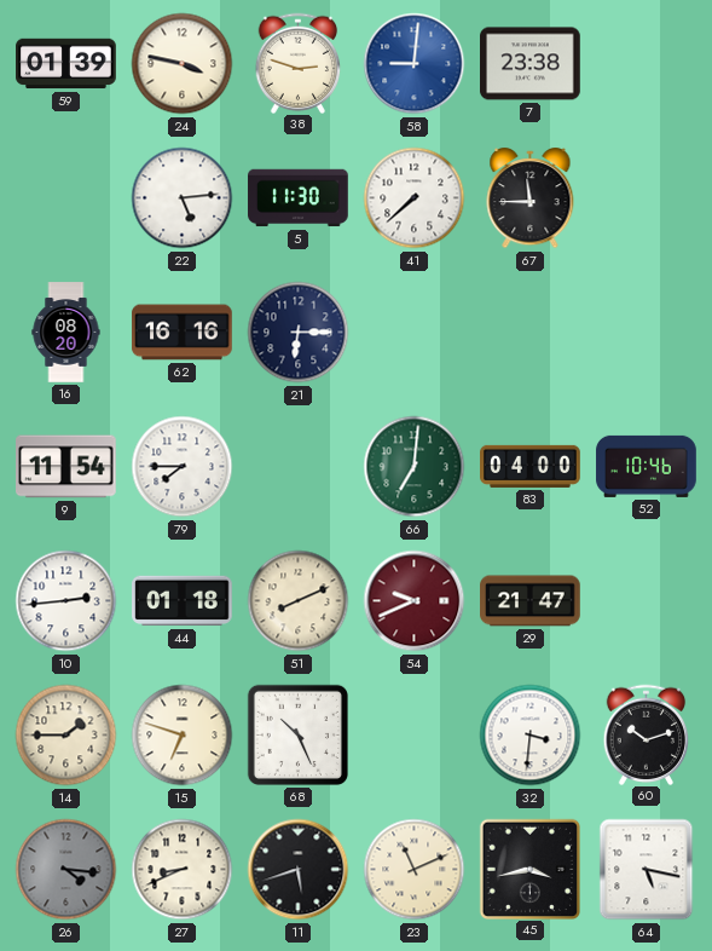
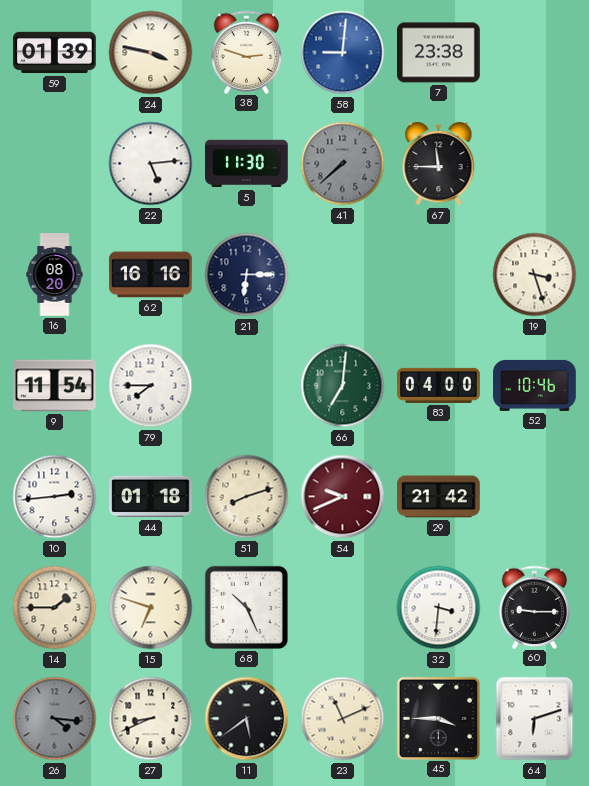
41 dial: white -> grey (343, 164)
19: none -> 3:27 (535, 275)
51: 8:11 -> 8:12 (247, 497)
29: 21:47 -> 21:42 (439, 497)
60: 10:12 -> 9:15 (535, 607)
11: 5:42 -> 5:39 (247, 719)
45: 3:43 -> 3:45 (438, 718)
64: 5:17 -> 6:12 (535, 719)
